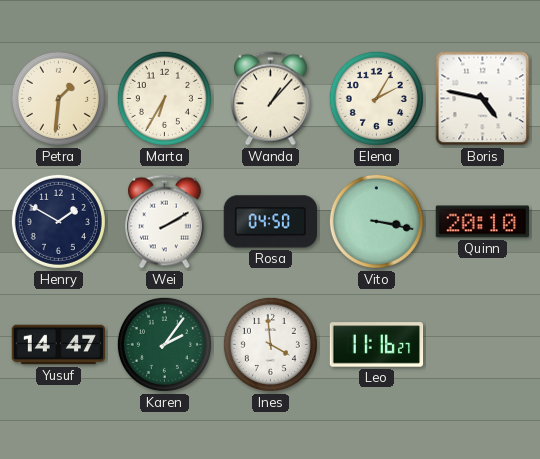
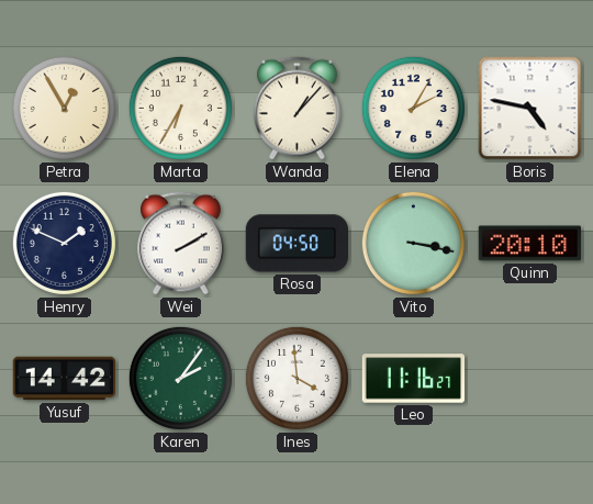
Petra: 1:31 -> 12:55 (64, 108)
Henry: 1:50 -> 1:49 (64, 243)
Yusuf: 14:47 -> 14:42 (65, 379)
